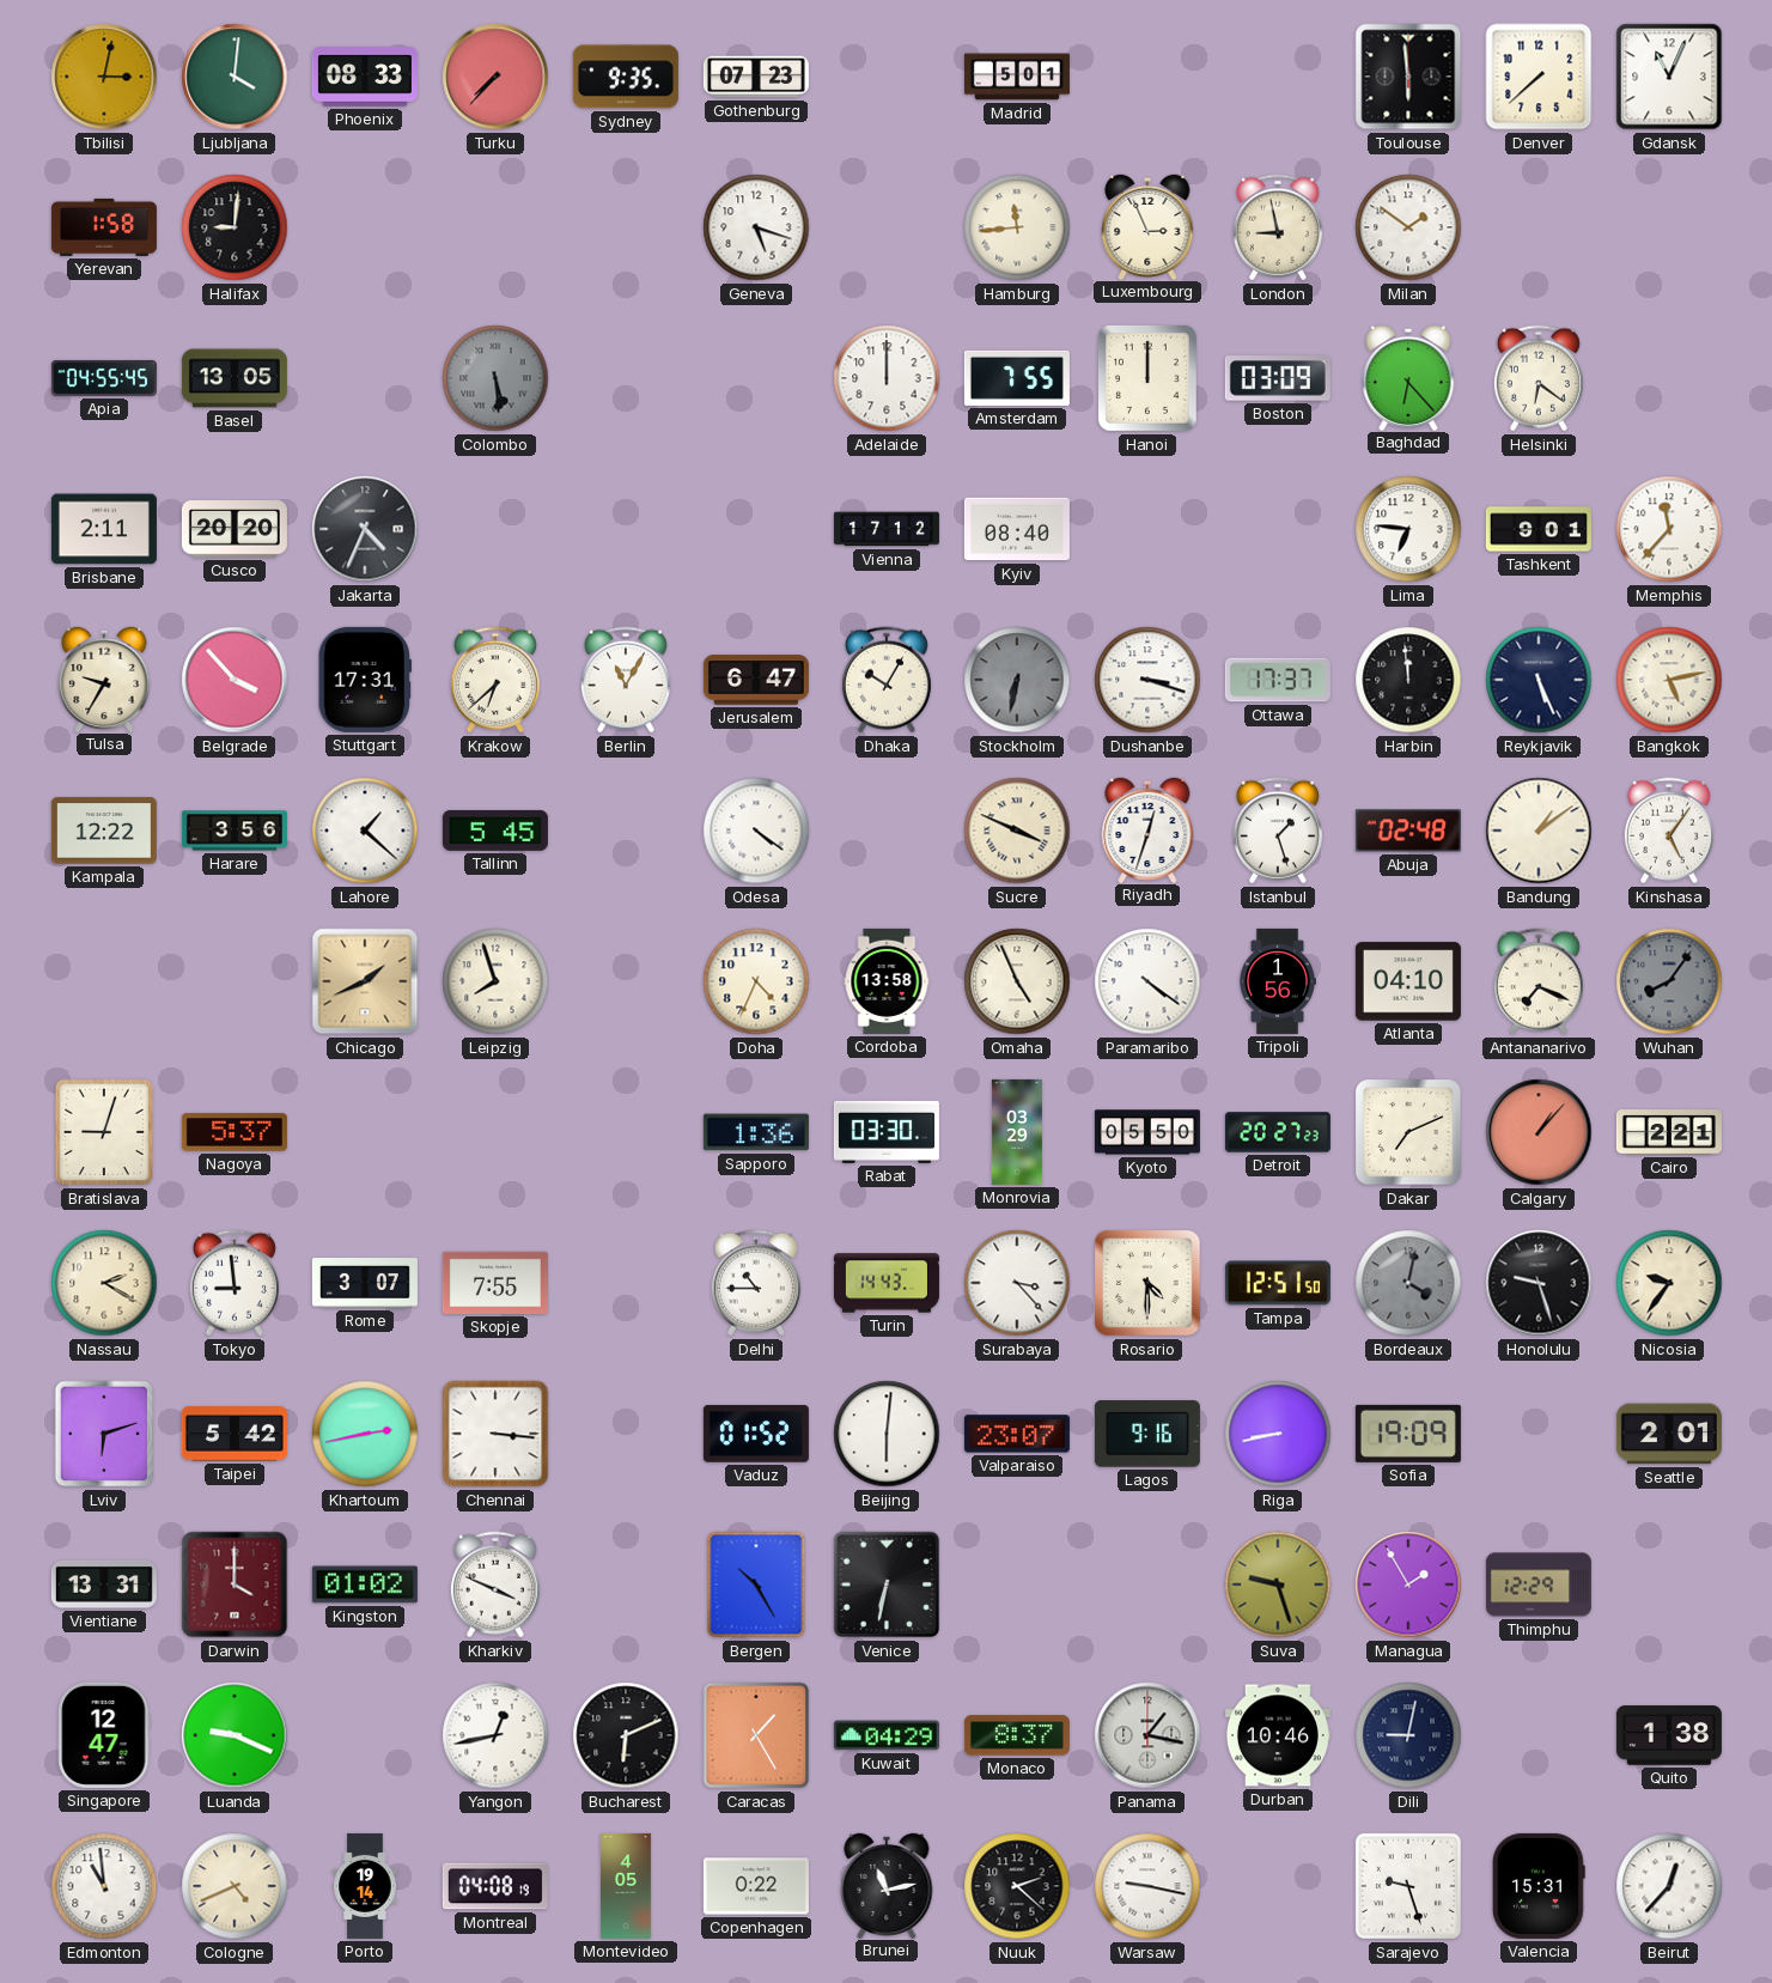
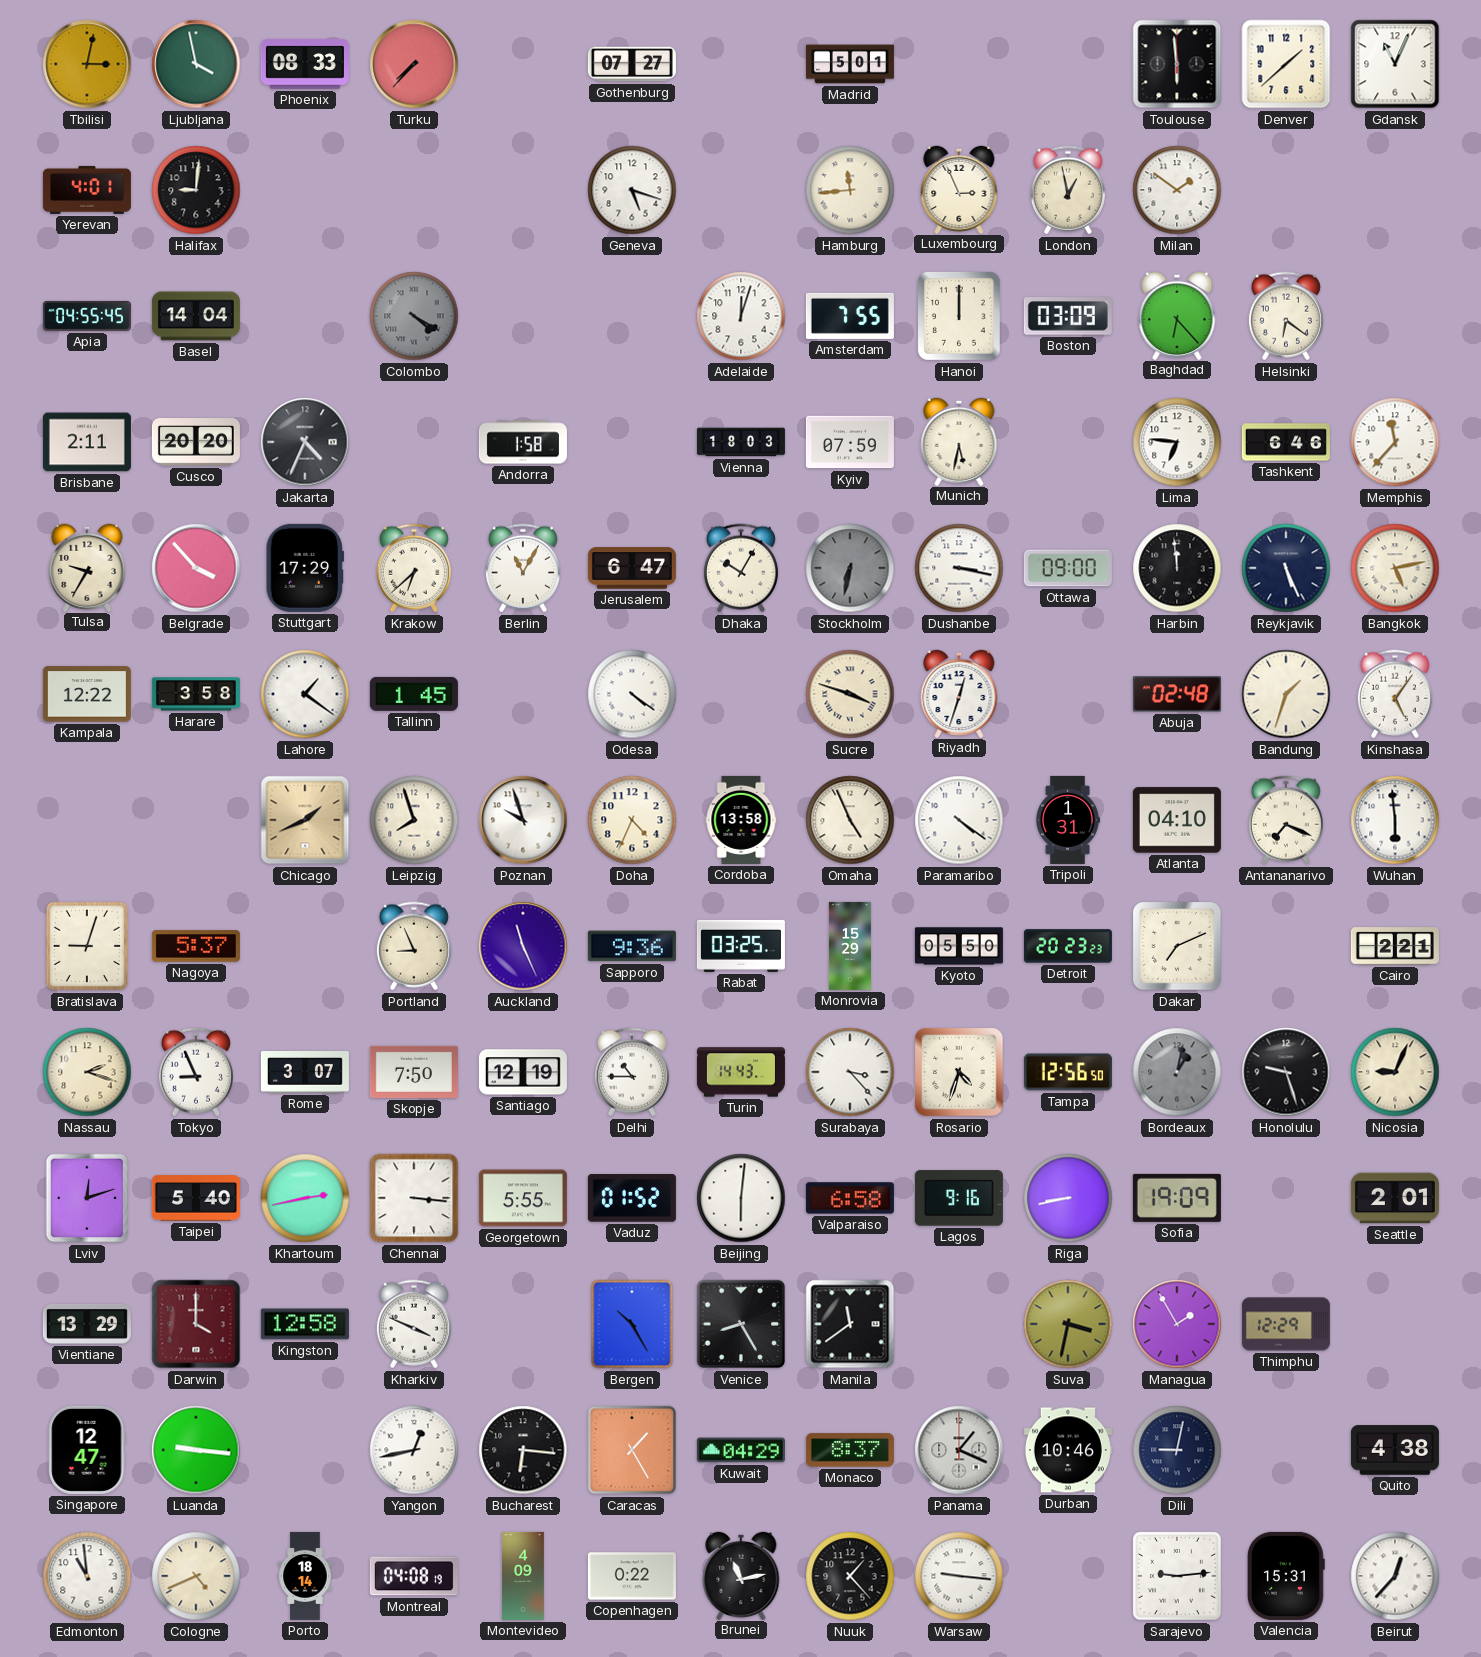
Ljubljana: 4:01 -> 3:58 (196, 64)
Sydney: 9:35 -> none (626, 77)
Gothenburg: 07:23 -> 07:27 (632, 64)
Denver: 7:38 -> 1:38 (1286, 64)
Yerevan: 1:58 -> 4:01 (87, 190)
London: 8:58 -> 12:58 (1068, 190)
Basel: 13:05 -> 14:04 (196, 316)
Colombo: 5:29 -> 4:20 (414, 316)
Adelaide: 12:00 -> 12:03 (741, 316)
Andorra: none -> 1:58 (523, 442)
Vienna: 17:12 -> 18:03 (741, 442)
Kyiv: 08:40 -> 07:59 (850, 442)
Munich: none -> 5:32 (959, 441)
Tashkent: 9:01 -> 6:46 (1286, 442)
Stuttgart: 17:31 -> 17:29 (304, 568)
Dushanbe: 3:18 -> 3:17 (959, 568)
Ottawa: 17:37 -> 09:00 (1068, 568)
Harare: 3:56 -> 3:58 (196, 694)
Lahore: 1:22 -> 1:21 (305, 694)
Tallinn: 5:45 -> 1:45 (414, 694)
Sucre: 3:49 -> 3:48 (850, 694)
Istanbul: 1:27 -> none (1278, 831)
Bandung: 1:09 -> 1:33 (1286, 694)
Poznan: none -> 9:57 (523, 820)
Tripoli: 1:56 -> 1:31 (1068, 820)
Wuhan: 8:06 -> 5:59 (1395, 820)
Wuhan dial: grey -> white (1395, 820)
Portland: none -> 8:56 (414, 946)
Auckland: none -> 11:26 (523, 946)
Sapporo: 1:36 -> 9:36 (632, 946)
Rabat: 03:30 -> 03:25 (741, 946)
Monrovia: 03:29 -> 15:29 (850, 946)
Detroit: 20:27 -> 20:23 (1068, 946)
Calgary: 1:07 -> none (1539, 1132)
Nassau: 2:20 -> 2:18 (87, 1072)
Tokyo: 8:59 -> 8:56 (196, 1072)
Skopje: 7:55 -> 7:50 (414, 1072)
Santiago: none -> 12:19 (523, 1072)
Rosario: 4:30 -> 4:33 (959, 1072)
Tampa: 12:51 -> 12:56 (1068, 1072)
Bordeaux: 4:02 -> 1:02 (1177, 1072)
Nicosia: 9:36 -> 9:04 (1395, 1072)
Lviv: 6:12 -> 12:12 (87, 1198)
Taipei: 5:42 -> 5:40 (196, 1198)
Georgetown: none -> 5:55 (523, 1198)
Valparaiso: 23:07 -> 6:58 (850, 1198)
Vientiane: 13:31 -> 13:29 (87, 1324)
Kingston: 01:02 -> 12:58 (305, 1324)
Venice: 6:32 -> 8:25 (741, 1324)
Manila: none -> 11:39 (850, 1324)
Suva: 9:27 -> 3:32 (1068, 1324)
Luanda: 9:19 -> 9:16 (196, 1450)
Bucharest: 6:11 -> 6:16 (523, 1450)
Panama: 1:17 -> 1:19 (959, 1450)
Quito: 1:38 -> 4:38 (1395, 1450)
Porto: 19:14 -> 18:14 (305, 1576)
Montevideo: 4:05 -> 4:09 (523, 1576)
Nuuk: 2:22 -> 1:23 (850, 1576)
Warsaw: 9:17 -> 9:16 (959, 1576)
Sarajevo: 9:27 -> 9:14 (1177, 1576)
